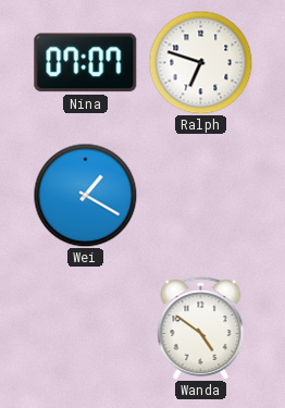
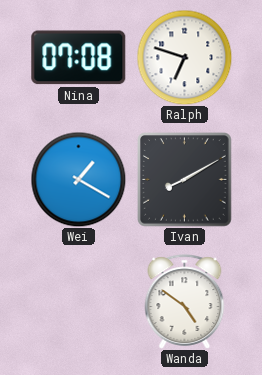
Nina: 07:07 -> 07:08 (79, 58)
Ivan: none -> 8:10 (185, 180)
